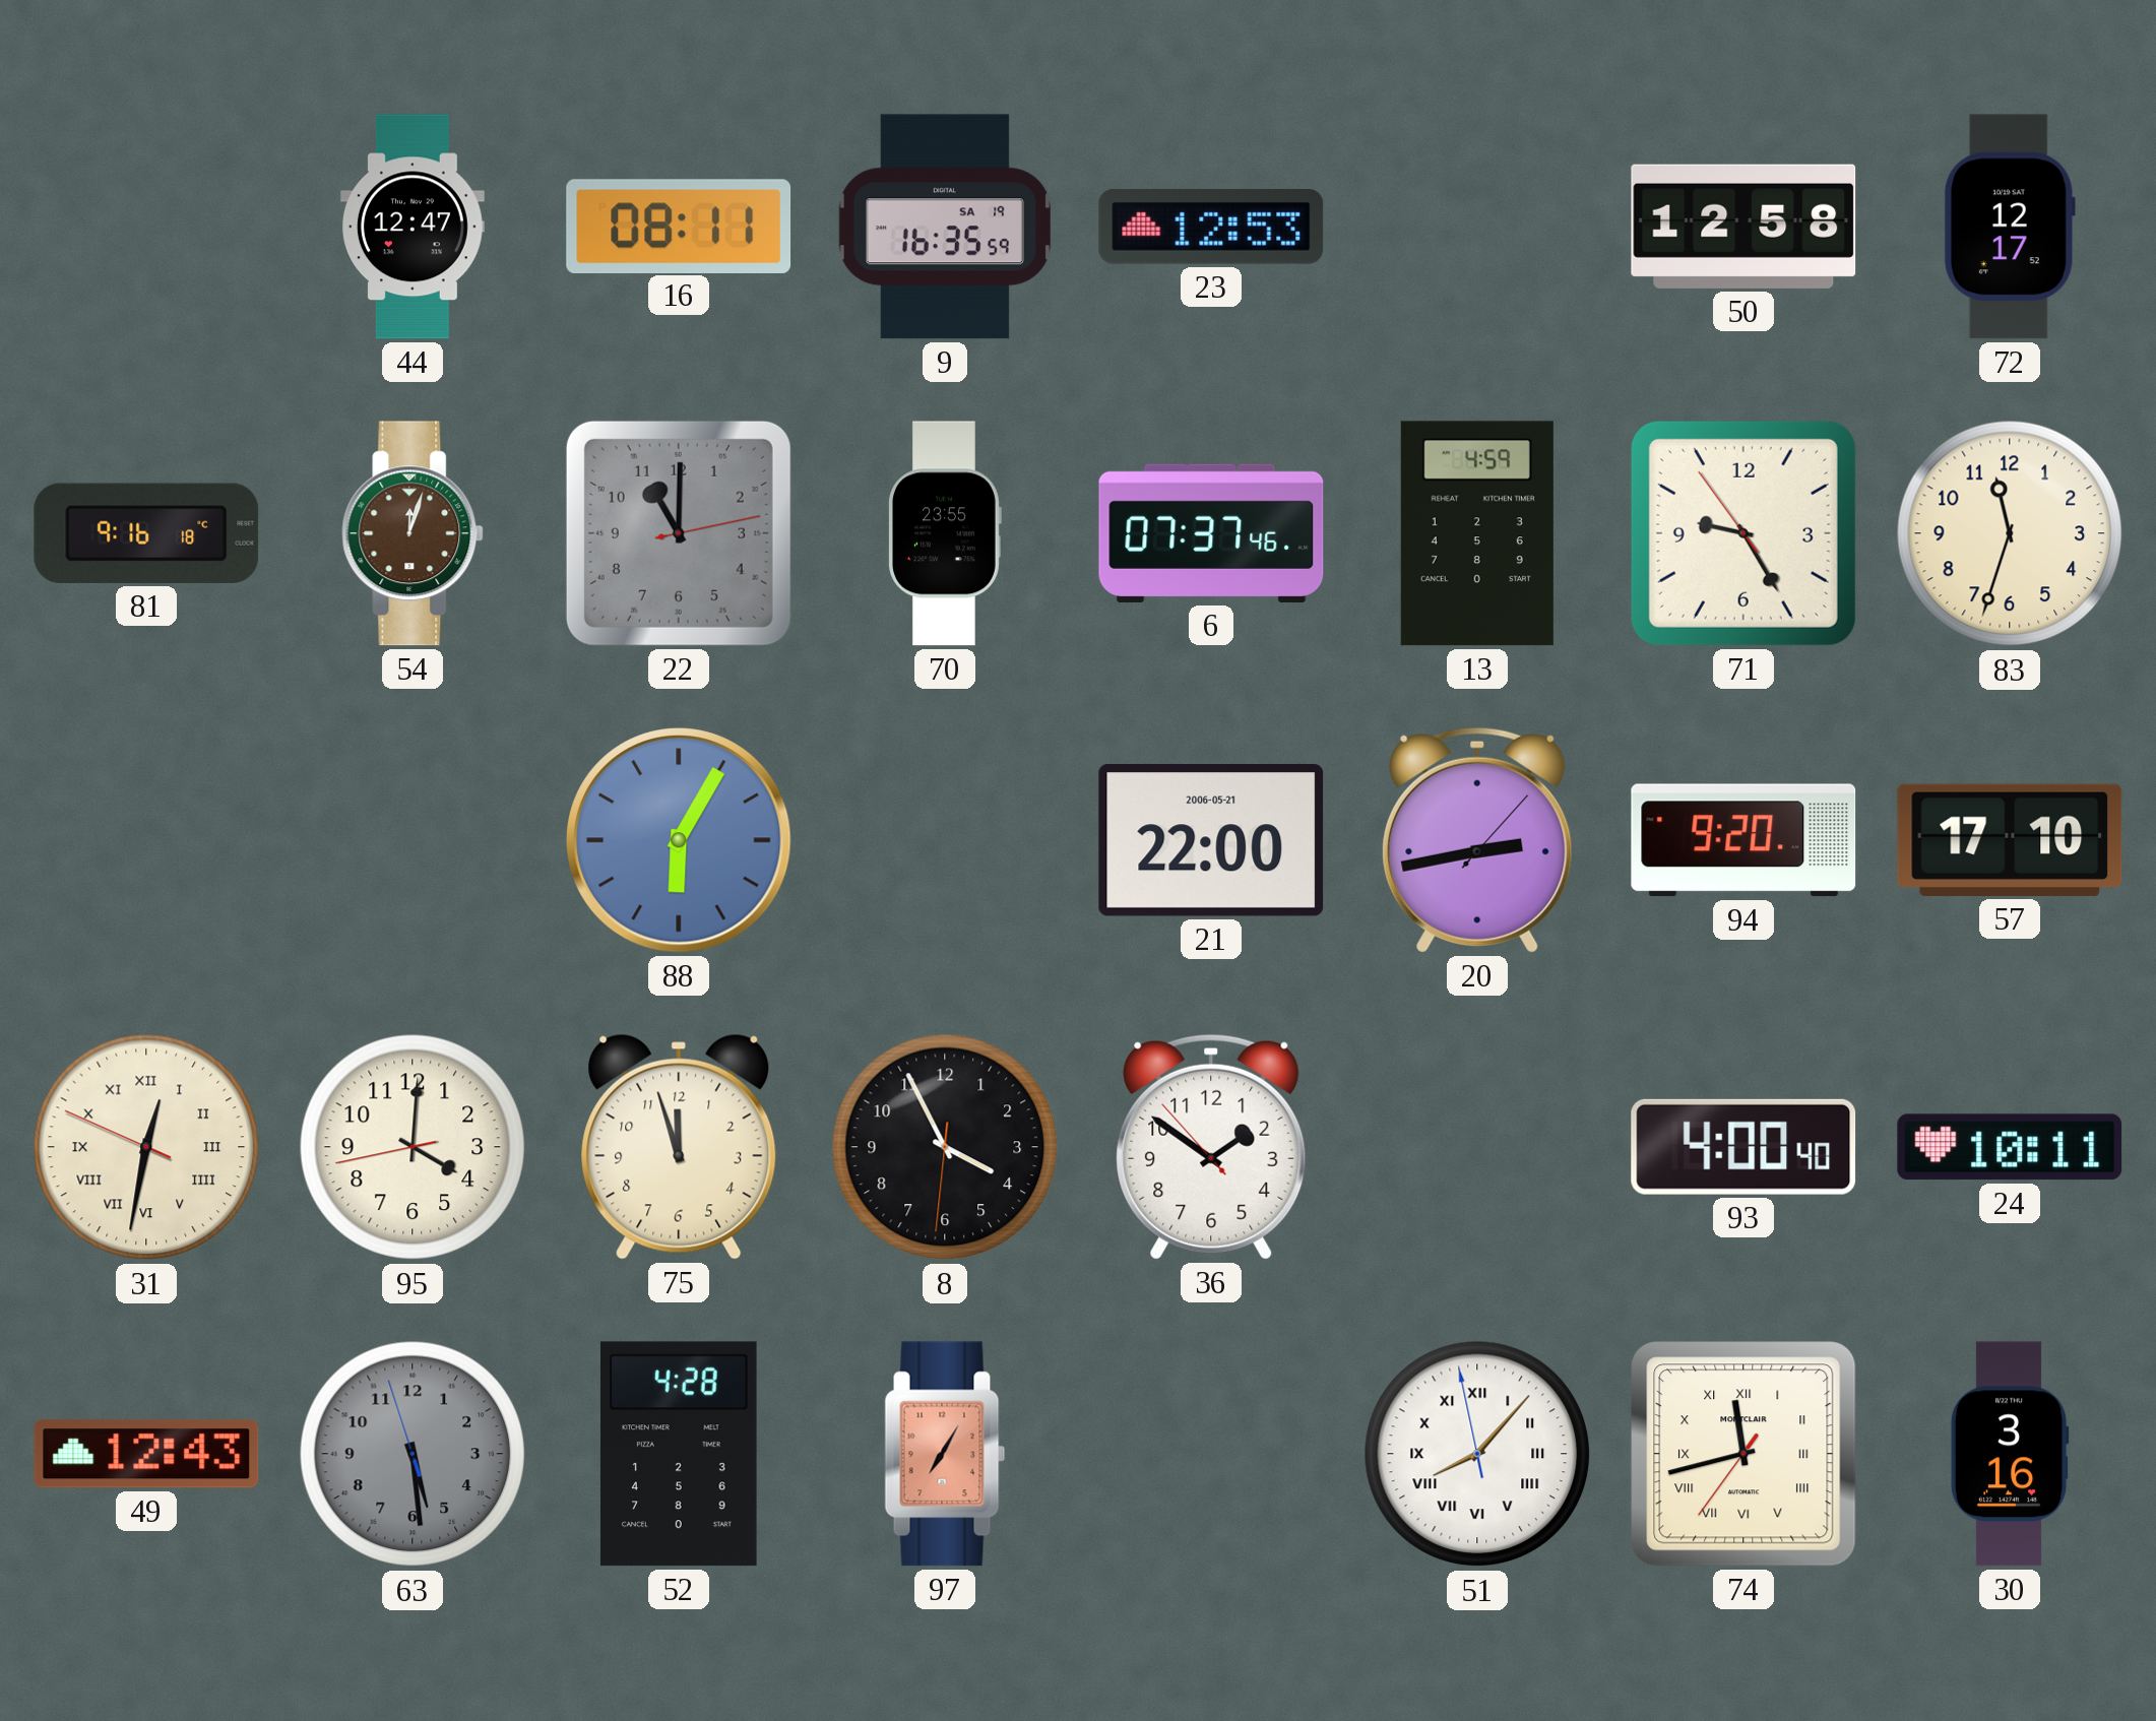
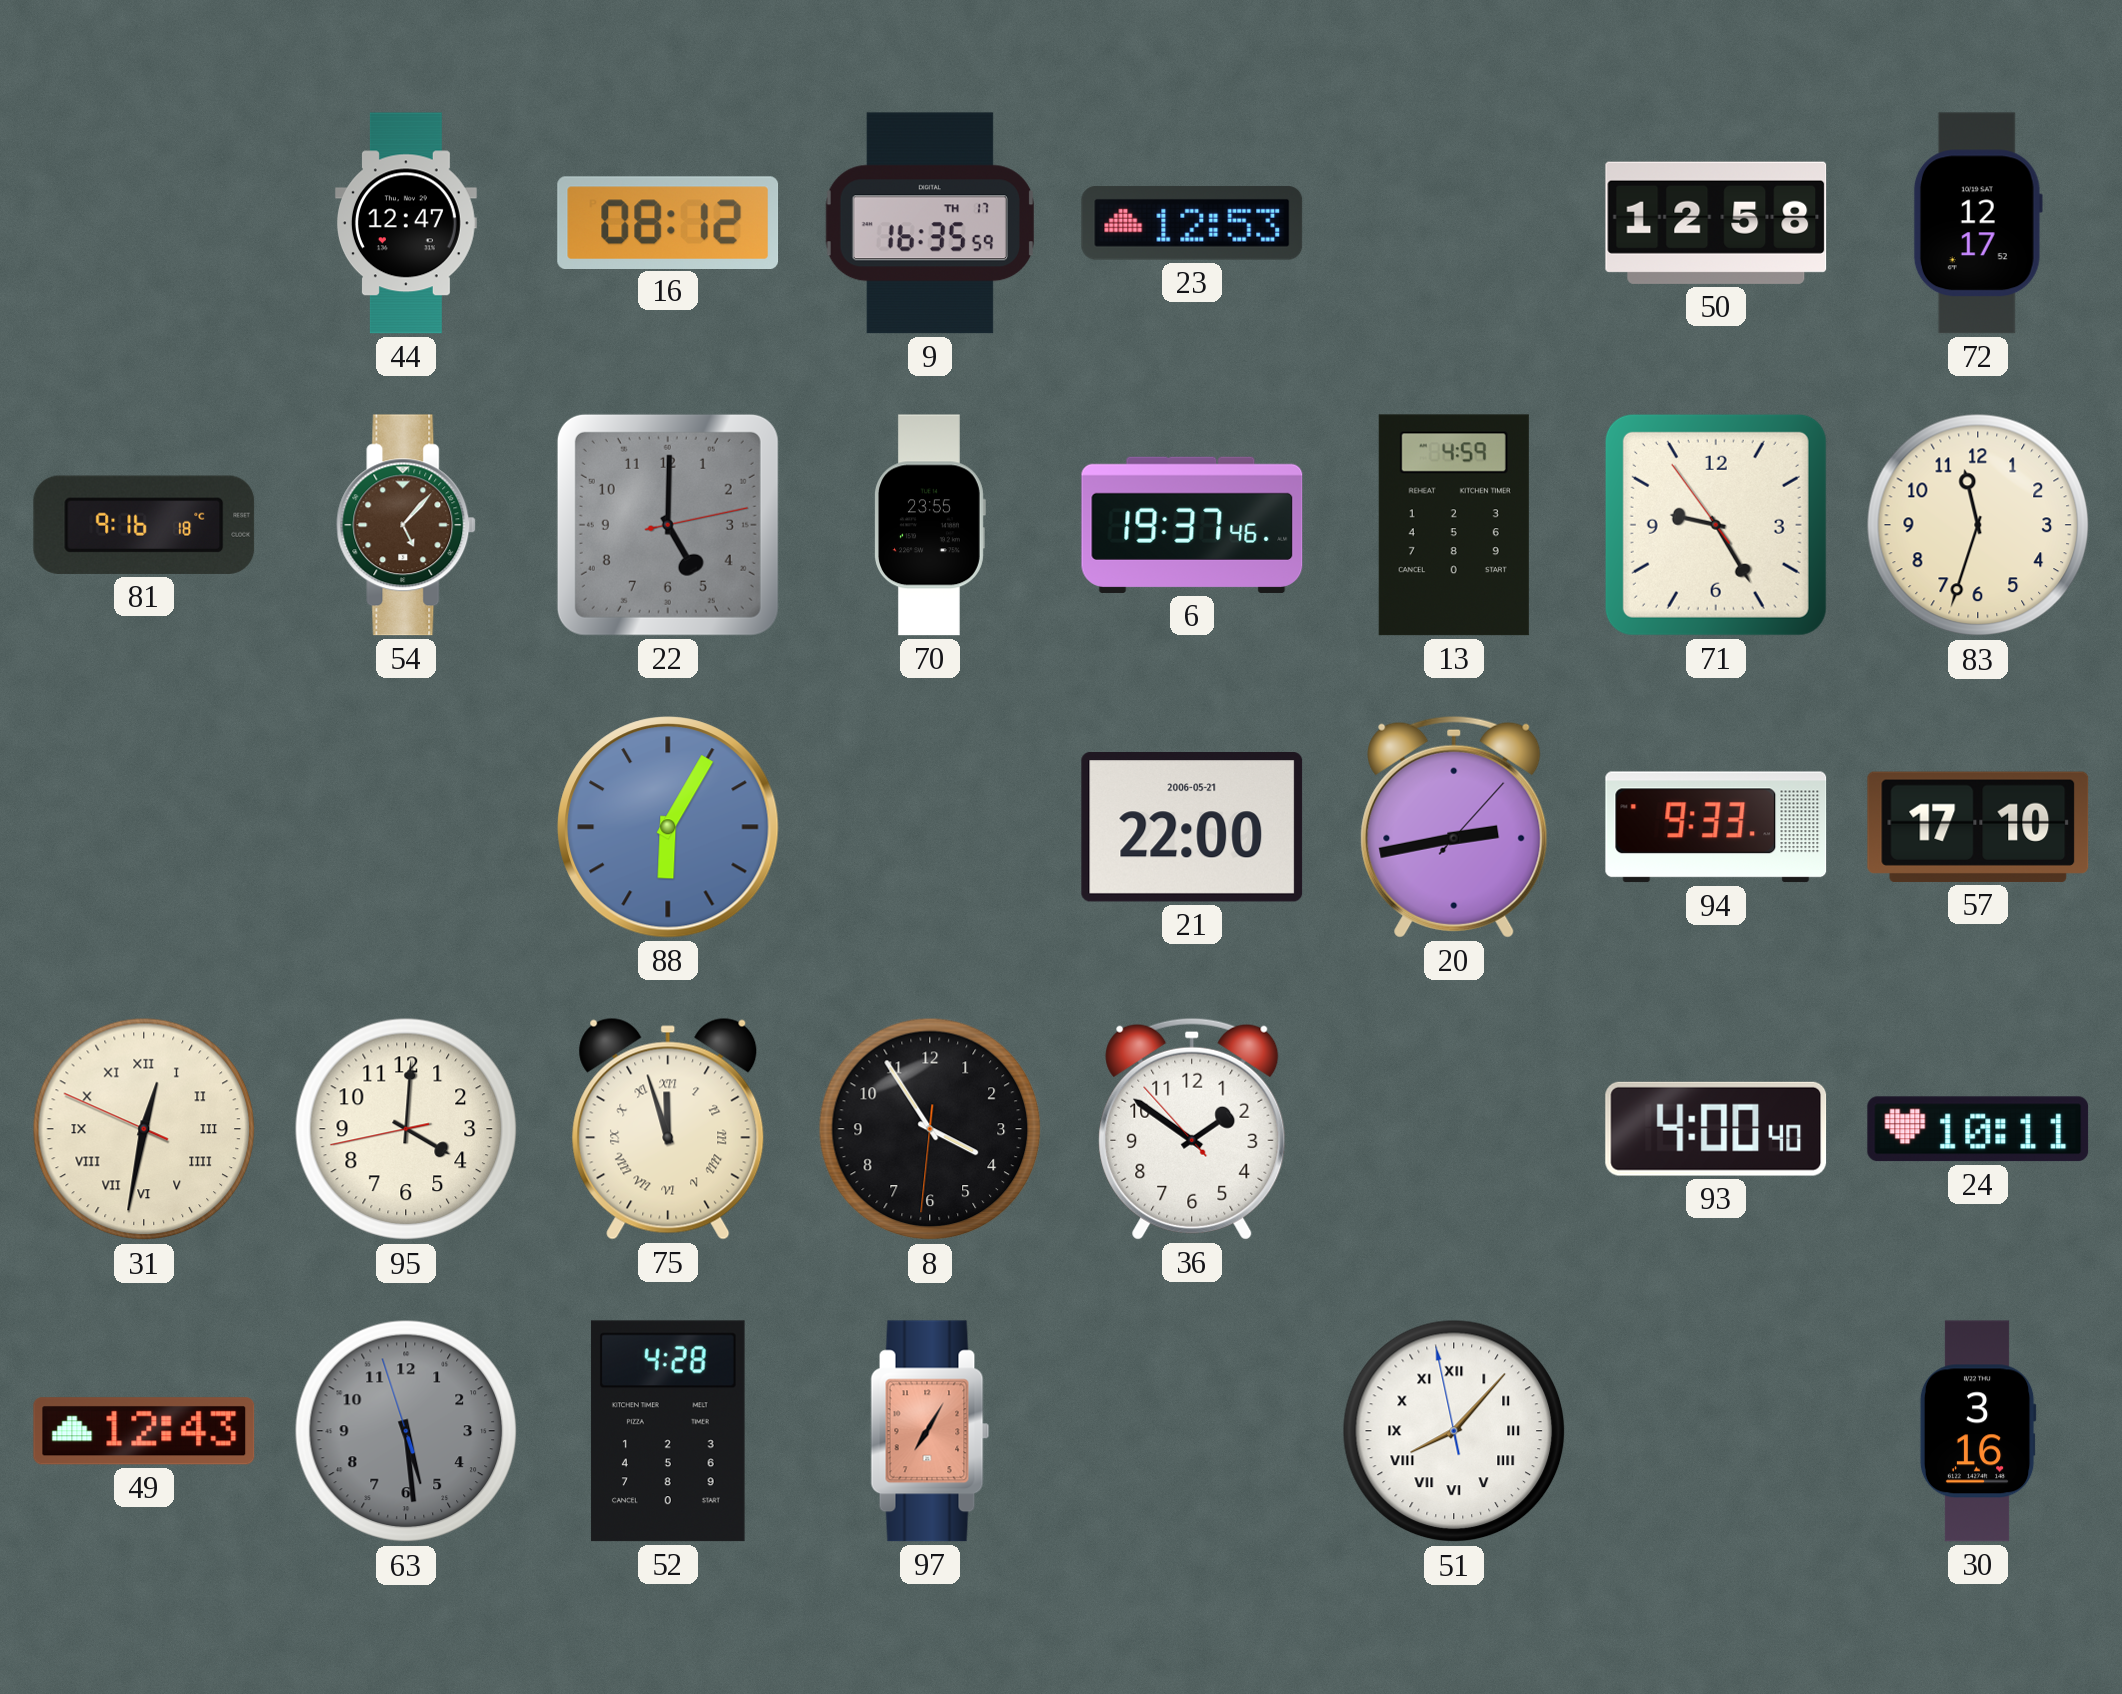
16: 08:11 -> 08:12 (668, 222)
9 date: SA 19 -> TH 17 (930, 223)
54: 12:03 -> 5:07 (407, 525)
22: 11:00 -> 5:00 (668, 525)
6: 07:37 -> 19:37 (1192, 525)
94: 9:20 -> 9:33 (1716, 827)
75 numerals: Arabic -> Roman (668, 1129)
8: 3:55 -> 3:54 (930, 1129)
74: 11:42 -> none (1743, 1454)
